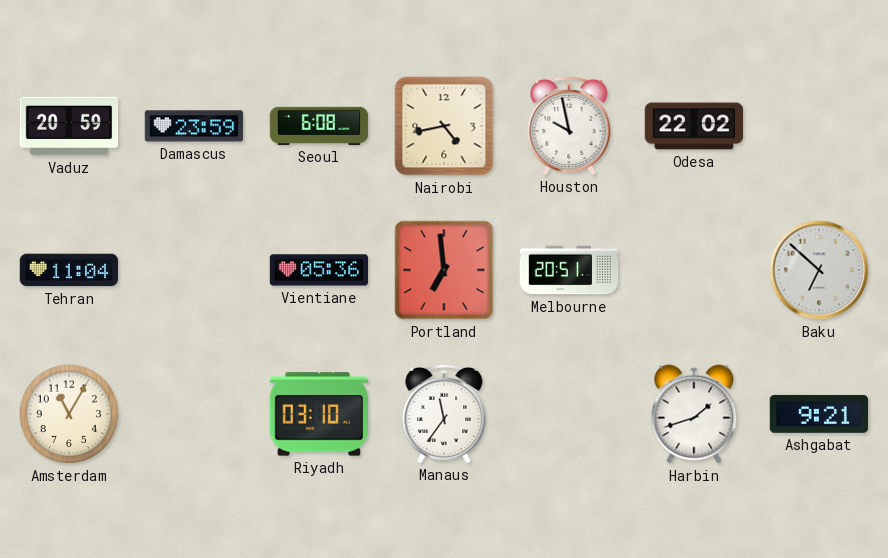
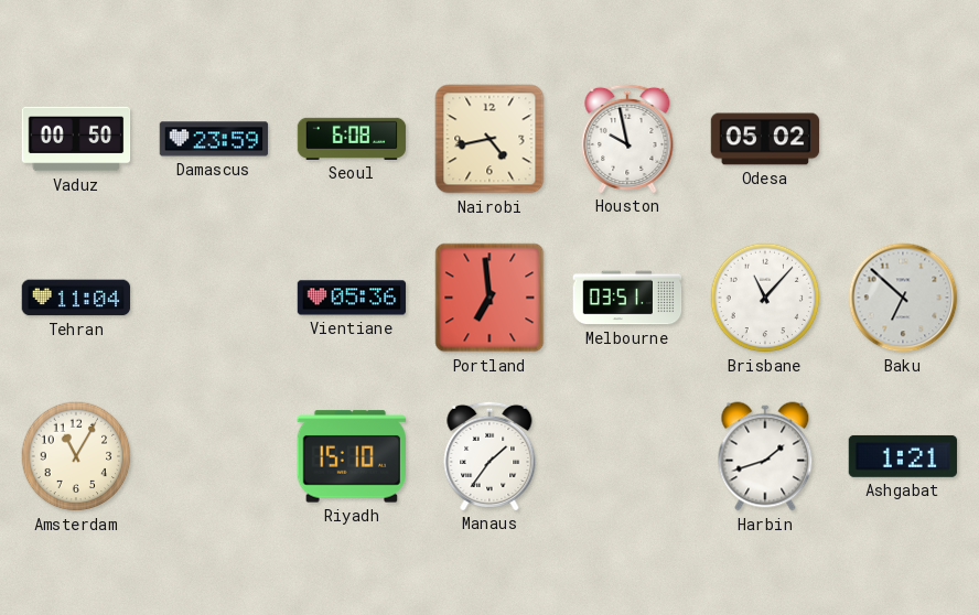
Vaduz: 20:59 -> 00:50 (76, 139)
Odesa: 22:02 -> 05:02 (765, 139)
Melbourne: 20:51 -> 03:51 (627, 298)
Brisbane: none -> 11:07 (765, 298)
Riyadh: 03:10 -> 15:10 (351, 456)
Manaus: 11:36 -> 1:36 (489, 455)
Ashgabat: 9:21 -> 1:21 (903, 456)
